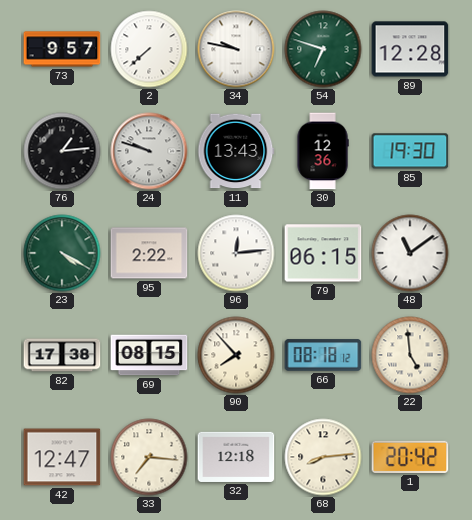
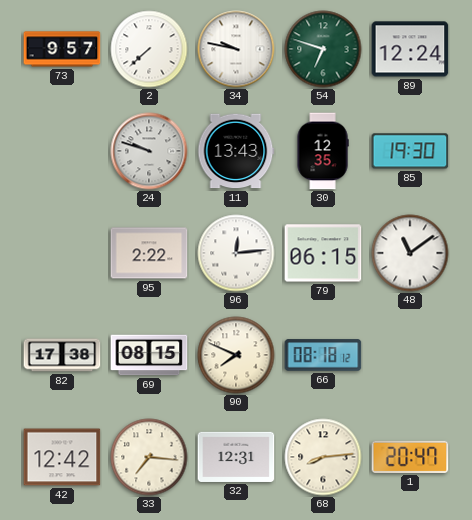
89: 12:28 -> 12:24 (410, 49)
76: 1:14 -> none (62, 151)
30: 12:36 -> 12:35 (323, 151)
23: 4:20 -> none (62, 253)
90: 7:53 -> 7:49 (236, 355)
22: 4:59 -> none (410, 355)
42: 12:47 -> 12:42 (62, 457)
32: 12:18 -> 12:31 (236, 457)
1: 20:42 -> 20:47 (410, 457)
